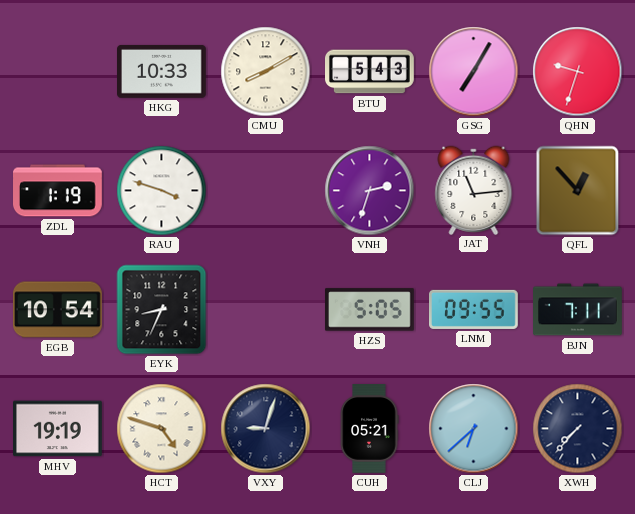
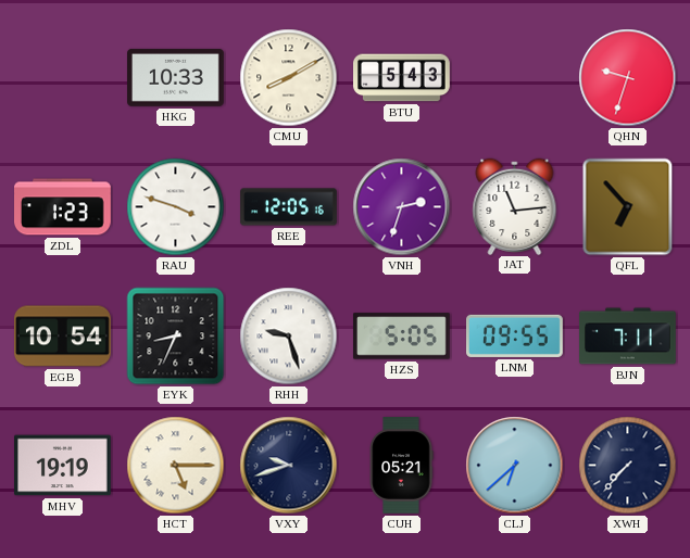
GSG: 7:05 -> none (474, 72)
ZDL: 1:19 -> 1:23 (63, 207)
REE: none -> 12:05 (289, 207)
QFL: 12:53 -> 6:53 (628, 207)
RHH: none -> 9:27 (289, 337)
HCT: 4:48 -> 5:15 (176, 466)
VXY: 9:03 -> 9:42 (289, 466)
